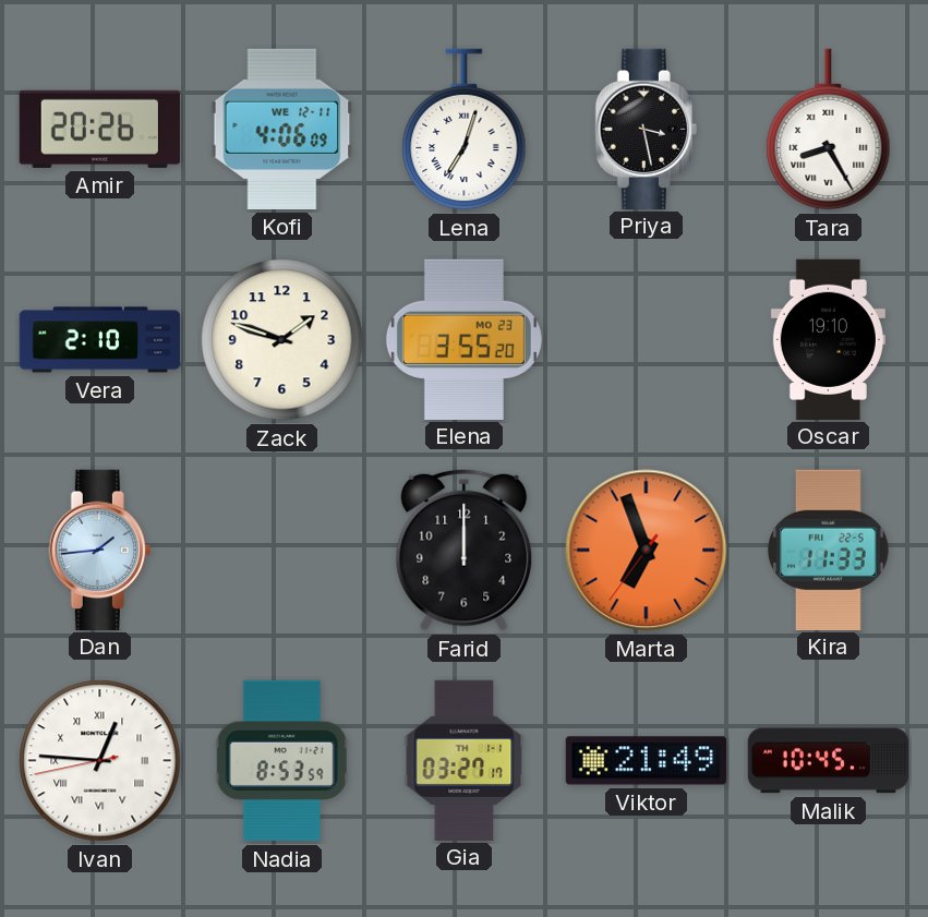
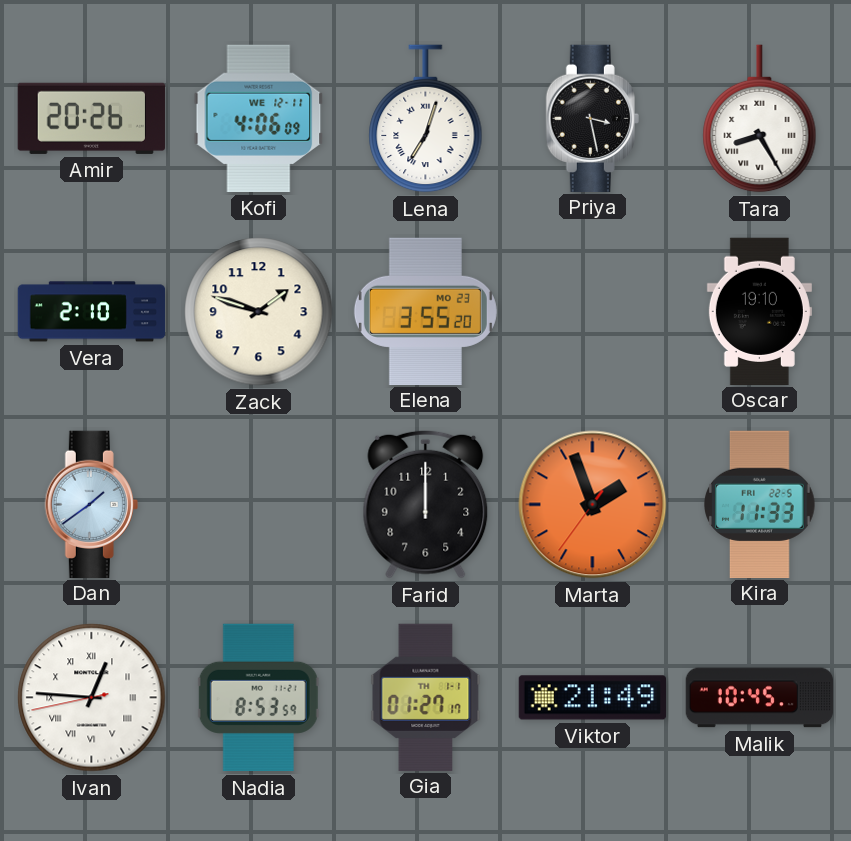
Dan: 1:44 -> 1:39 (91, 504)
Marta: 6:56 -> 1:56 (593, 505)
Gia: 03:27 -> 01:27 (426, 697)
